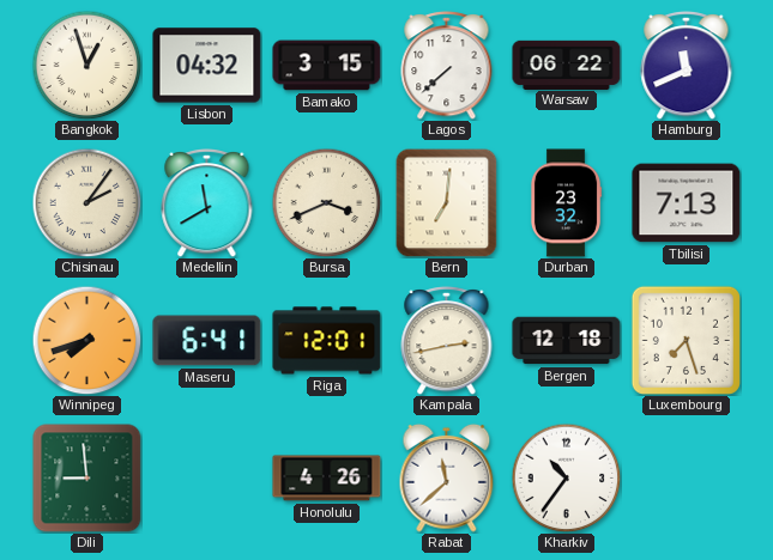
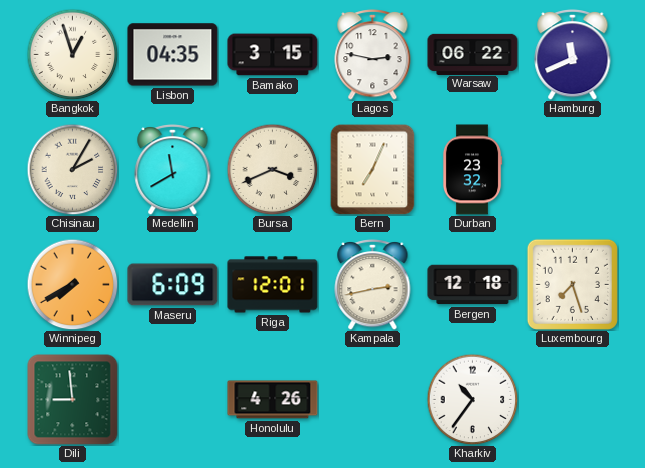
Lisbon: 04:32 -> 04:35 (173, 55)
Lagos: 7:38 -> 2:47 (373, 54)
Chisinau: 2:06 -> 2:05 (72, 169)
Bern: 7:01 -> 7:04 (373, 169)
Tbilisi: 7:13 -> none (687, 203)
Winnipeg: 7:42 -> 7:40 (72, 284)
Maseru: 6:41 -> 6:09 (173, 285)
Rabat: 11:38 -> none (447, 477)
